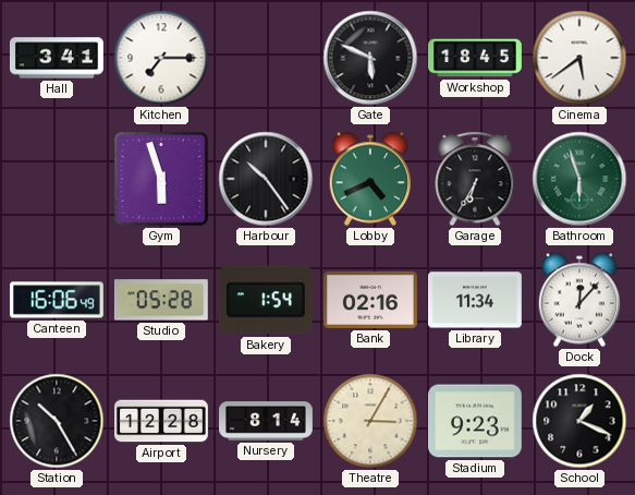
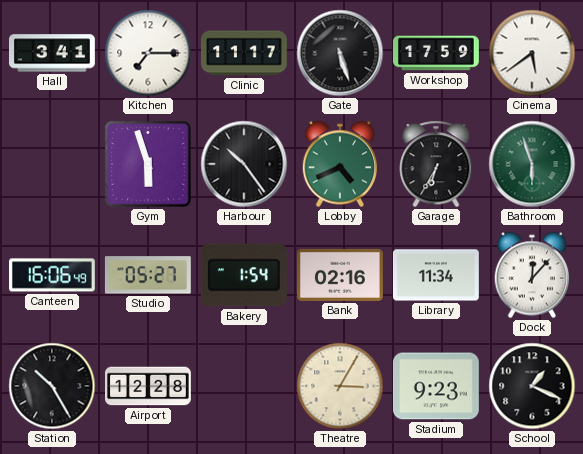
Clinic: none -> 11:17 (244, 53)
Gate: 5:49 -> 5:27 (340, 53)
Workshop: 18:45 -> 17:59 (437, 53)
Studio: 05:28 -> 05:27 (148, 275)
Nursery: 8:14 -> none (267, 421)
